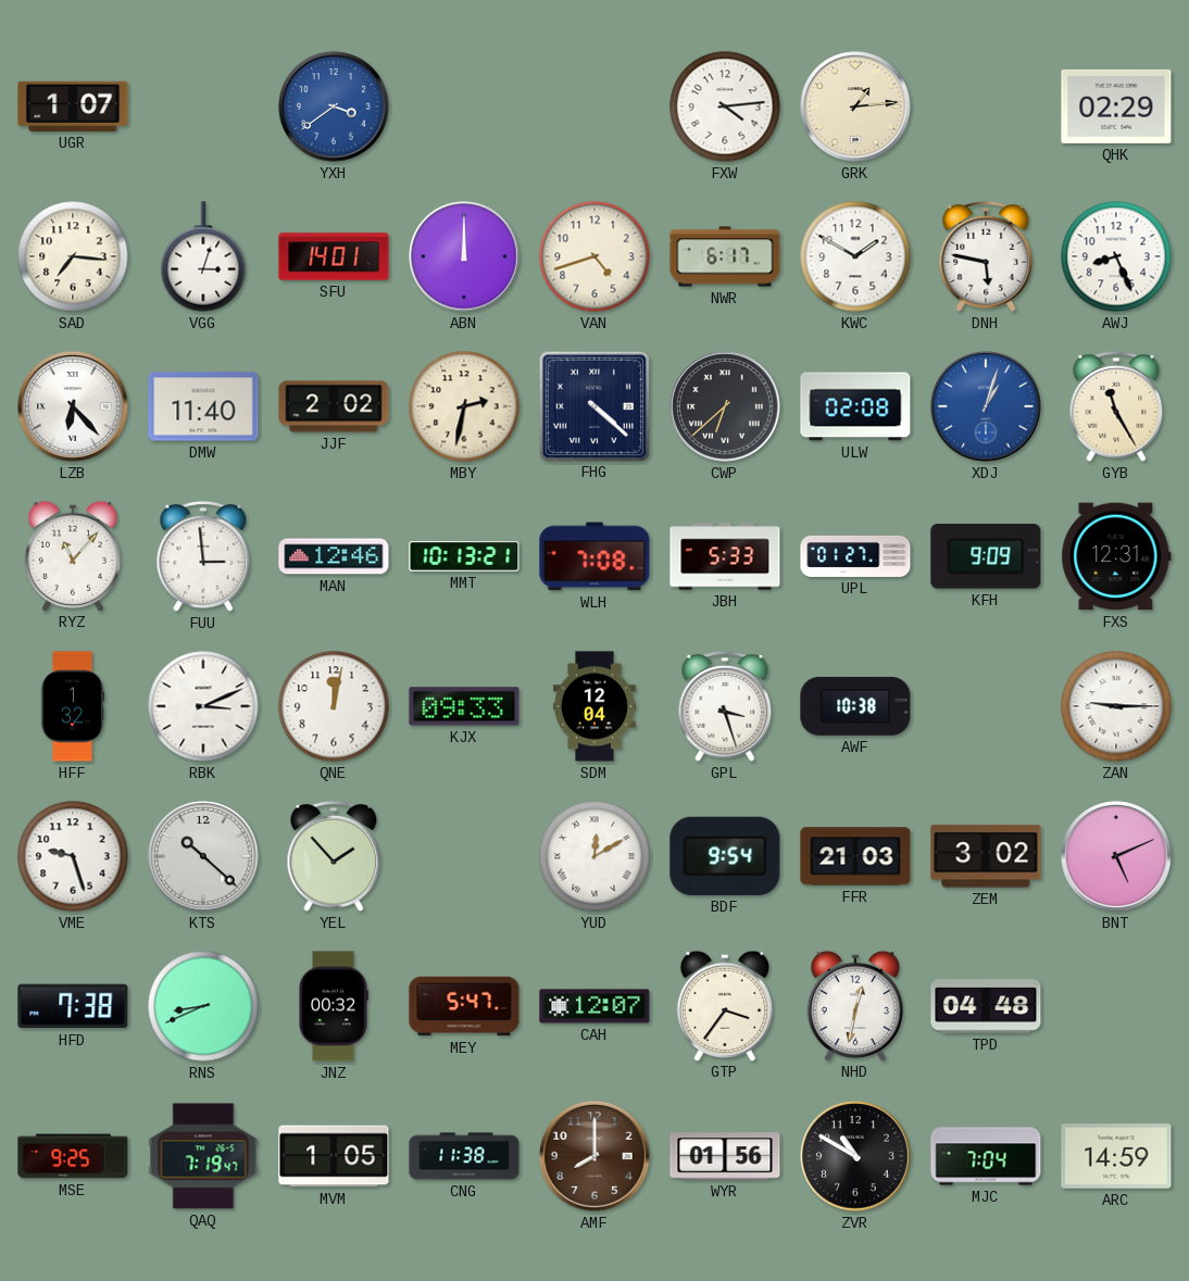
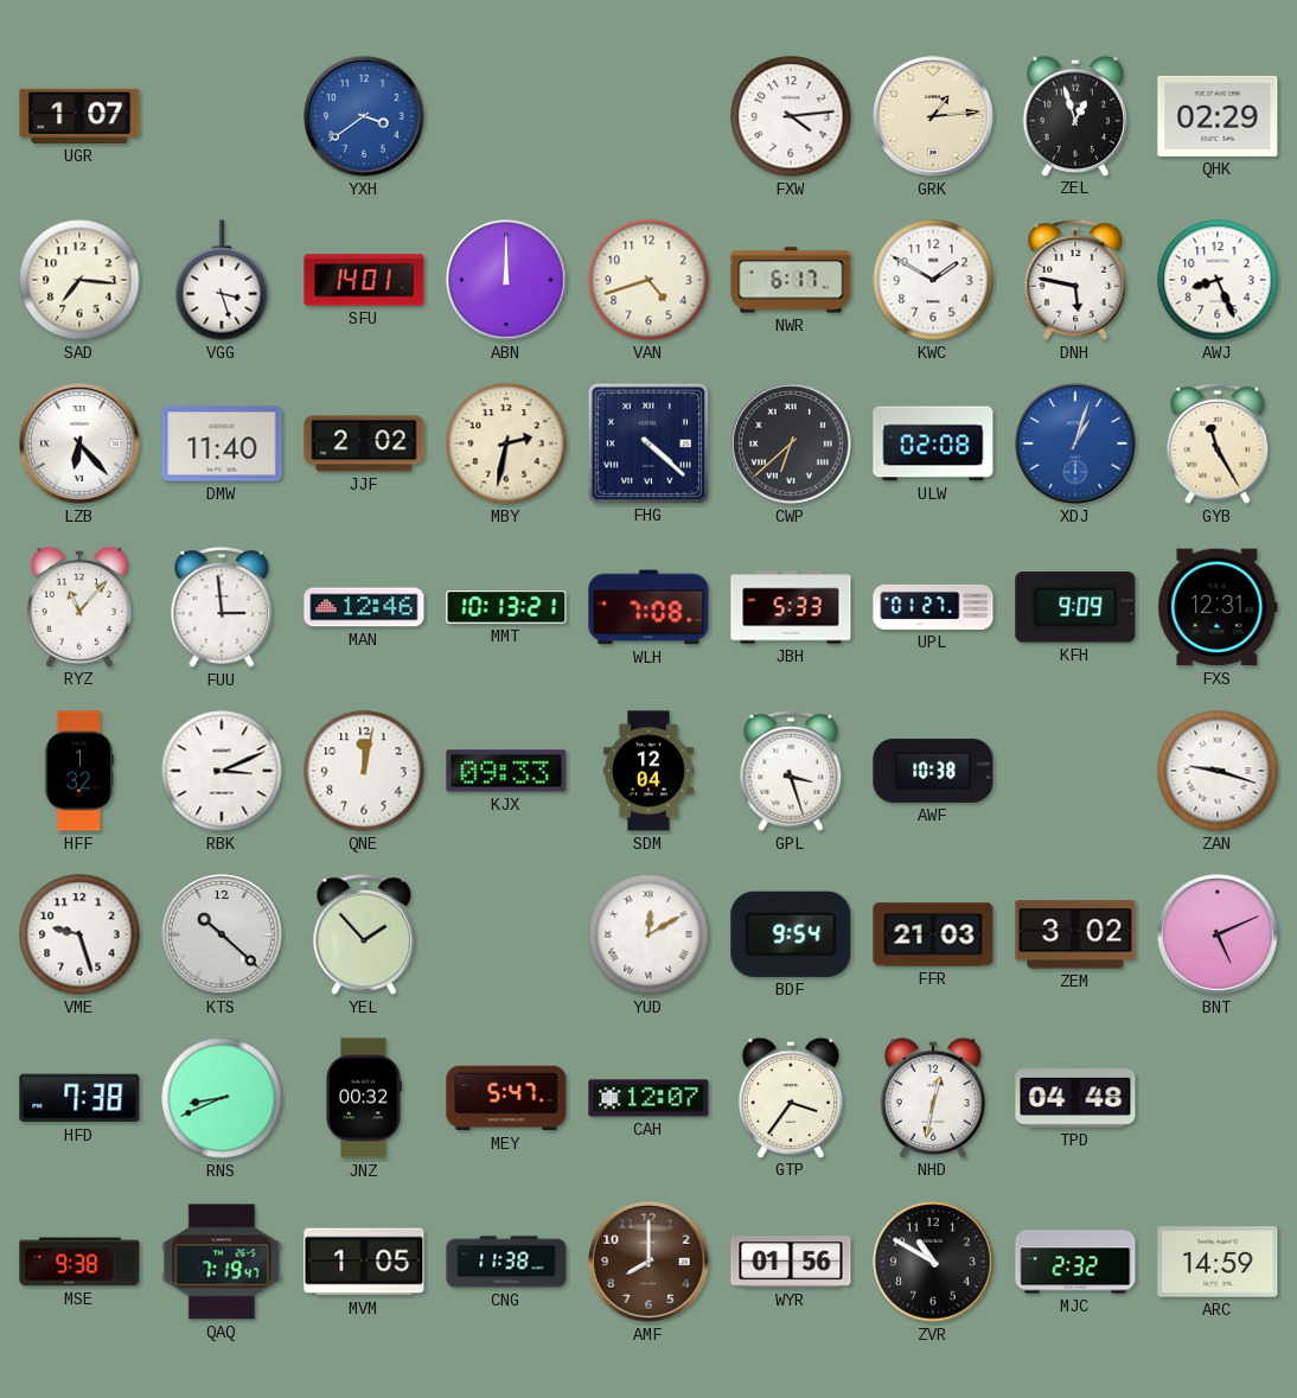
ZEL: none -> 12:57 (1075, 115)
VGG: 3:03 -> 3:27 (222, 280)
ZAN: 9:15 -> 9:18 (1218, 771)
MSE: 9:25 -> 9:38 (79, 1262)
MJC: 7:04 -> 2:32 (1075, 1262)
